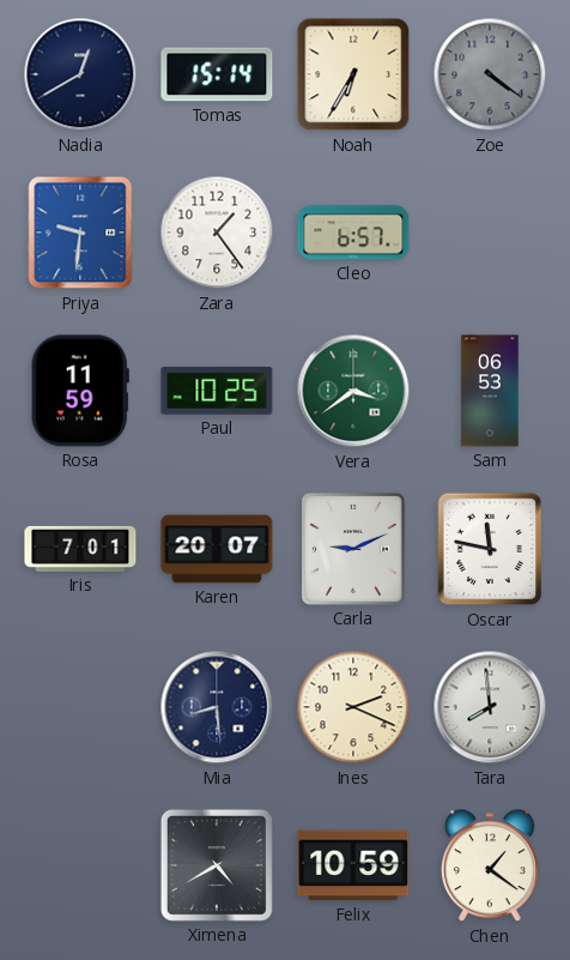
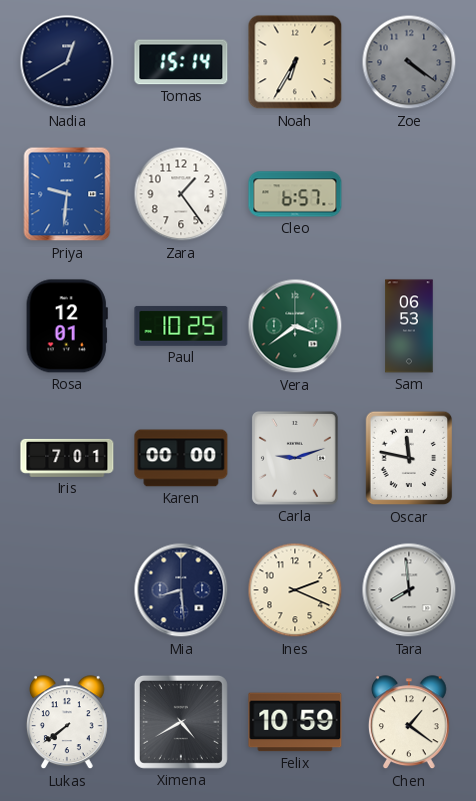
Rosa: 11:59 -> 12:01 (67, 326)
Karen: 20:07 -> 00:00 (181, 458)
Carla: 9:11 -> 9:12 (295, 458)
Lukas: none -> 7:39 (67, 723)
